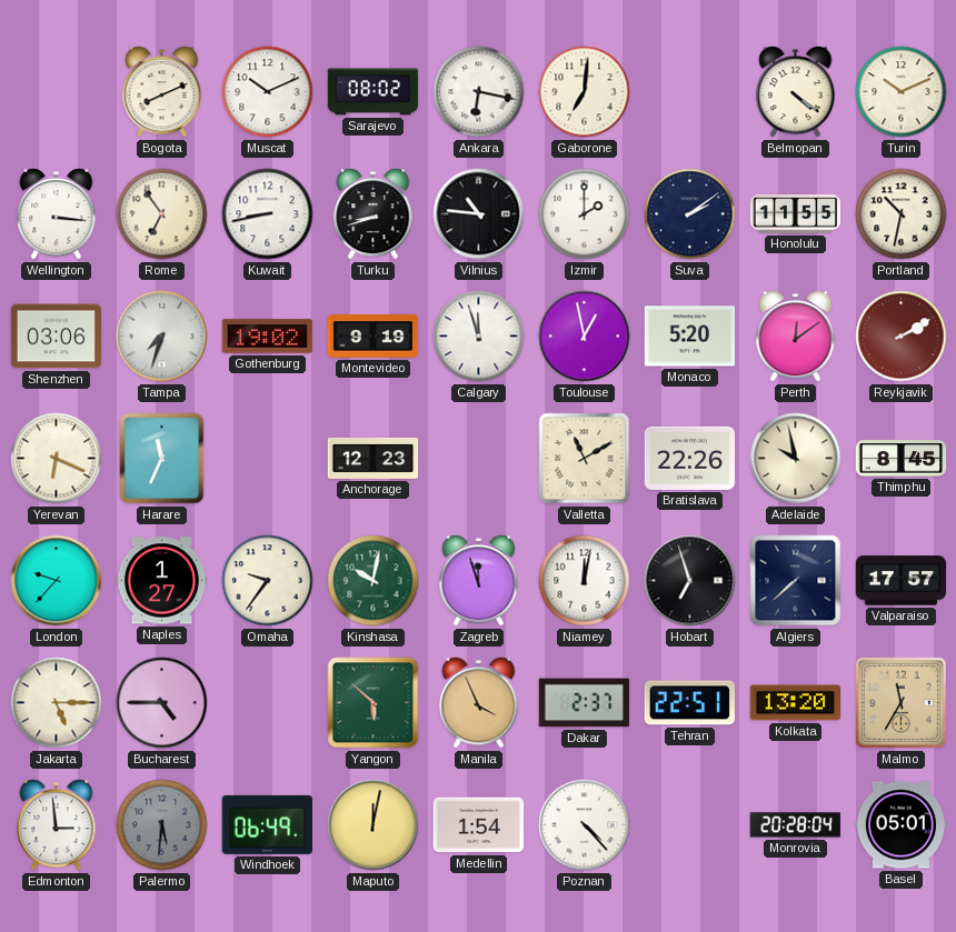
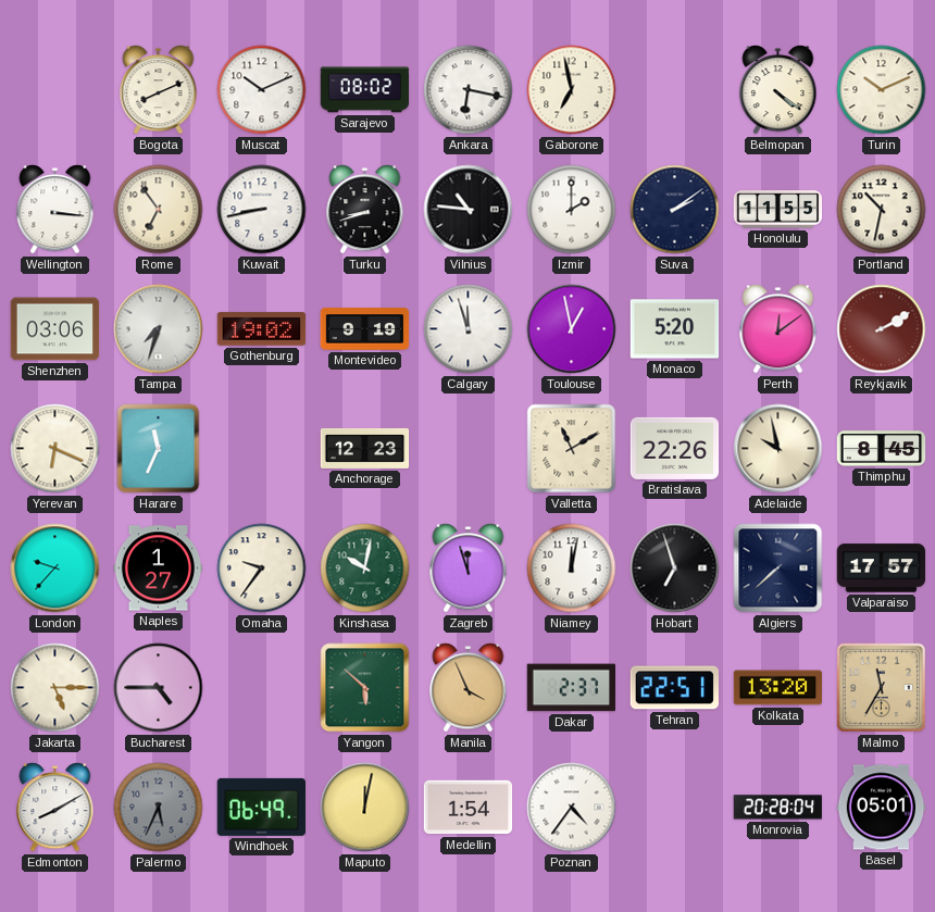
Gaborone: 7:01 -> 6:58 (572, 90)
Edmonton: 2:59 -> 8:10 (55, 808)
Palermo: 5:31 -> 5:34 (159, 808)
Poznan: 4:23 -> 4:36 (572, 808)
